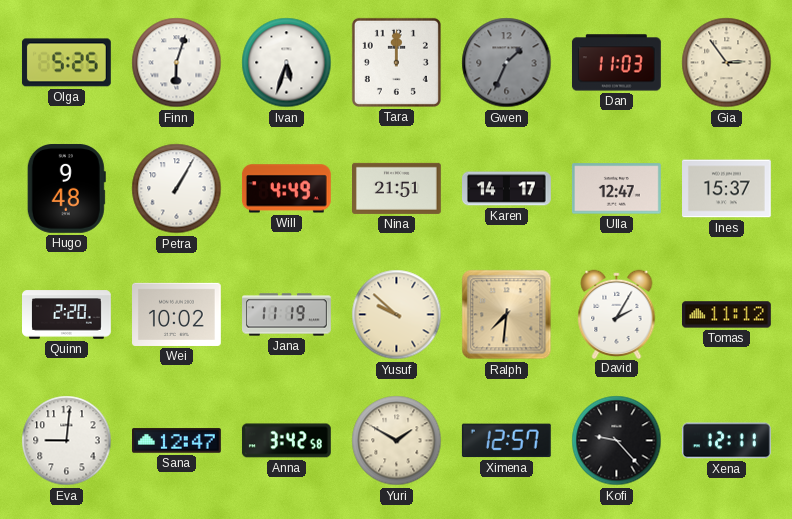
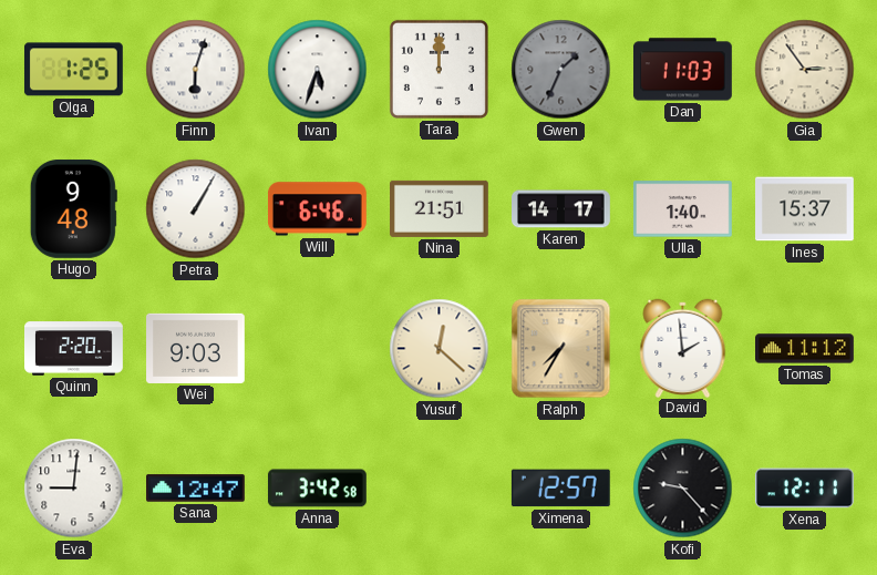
Olga: 5:25 -> 1:25 (73, 70)
Will: 4:49 -> 6:46 (317, 209)
Ulla: 12:47 -> 1:40 (682, 209)
Wei: 10:02 -> 9:03 (196, 348)
Jana: 11:19 -> none (287, 315)
Yusuf: 9:52 -> 12:22 (440, 349)
Ralph: 7:31 -> 7:35 (561, 349)
David: 2:05 -> 1:59 (683, 348)
Yuri: 1:50 -> none (397, 441)
